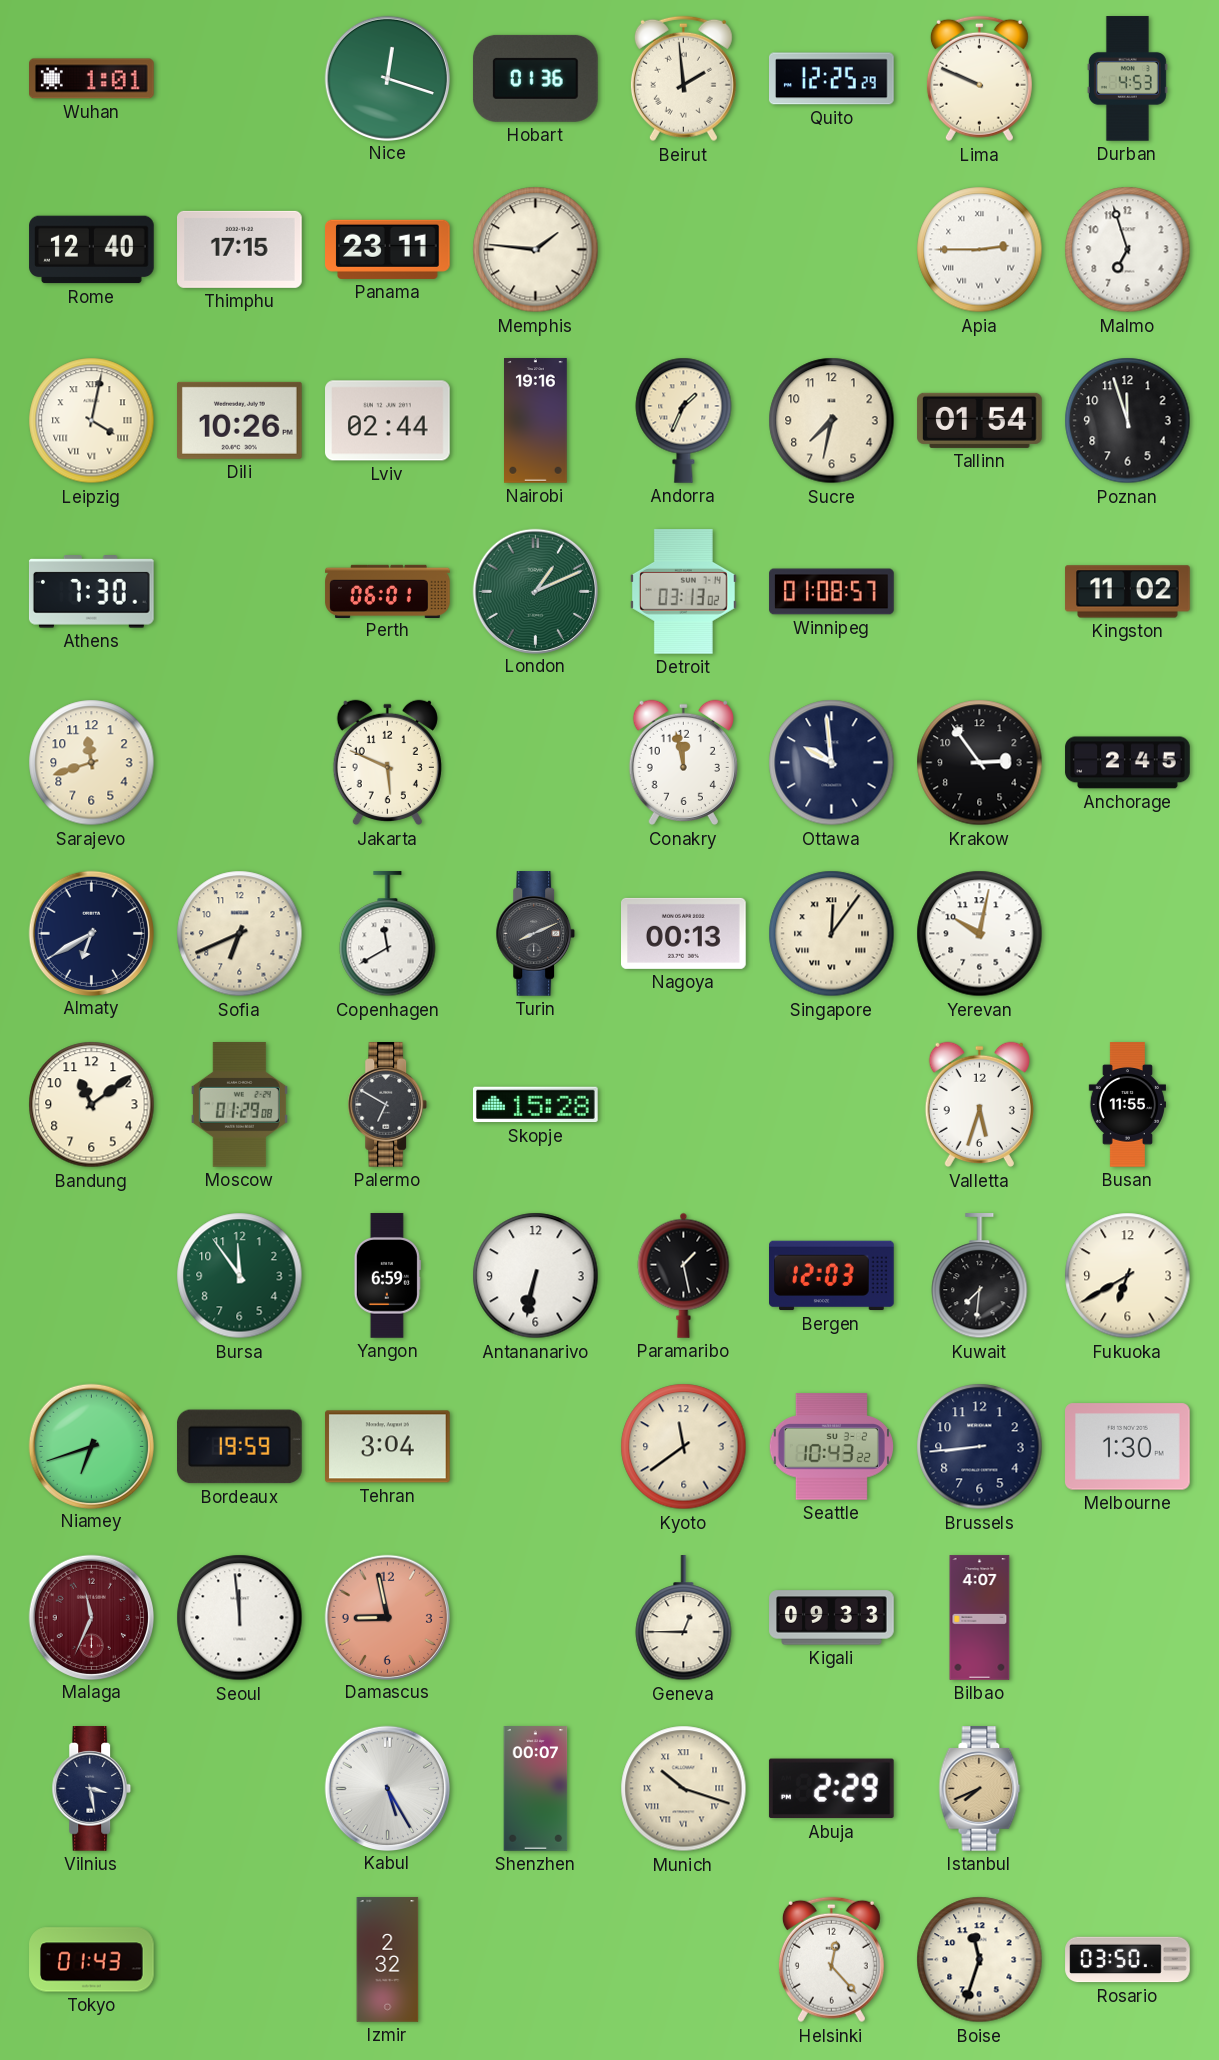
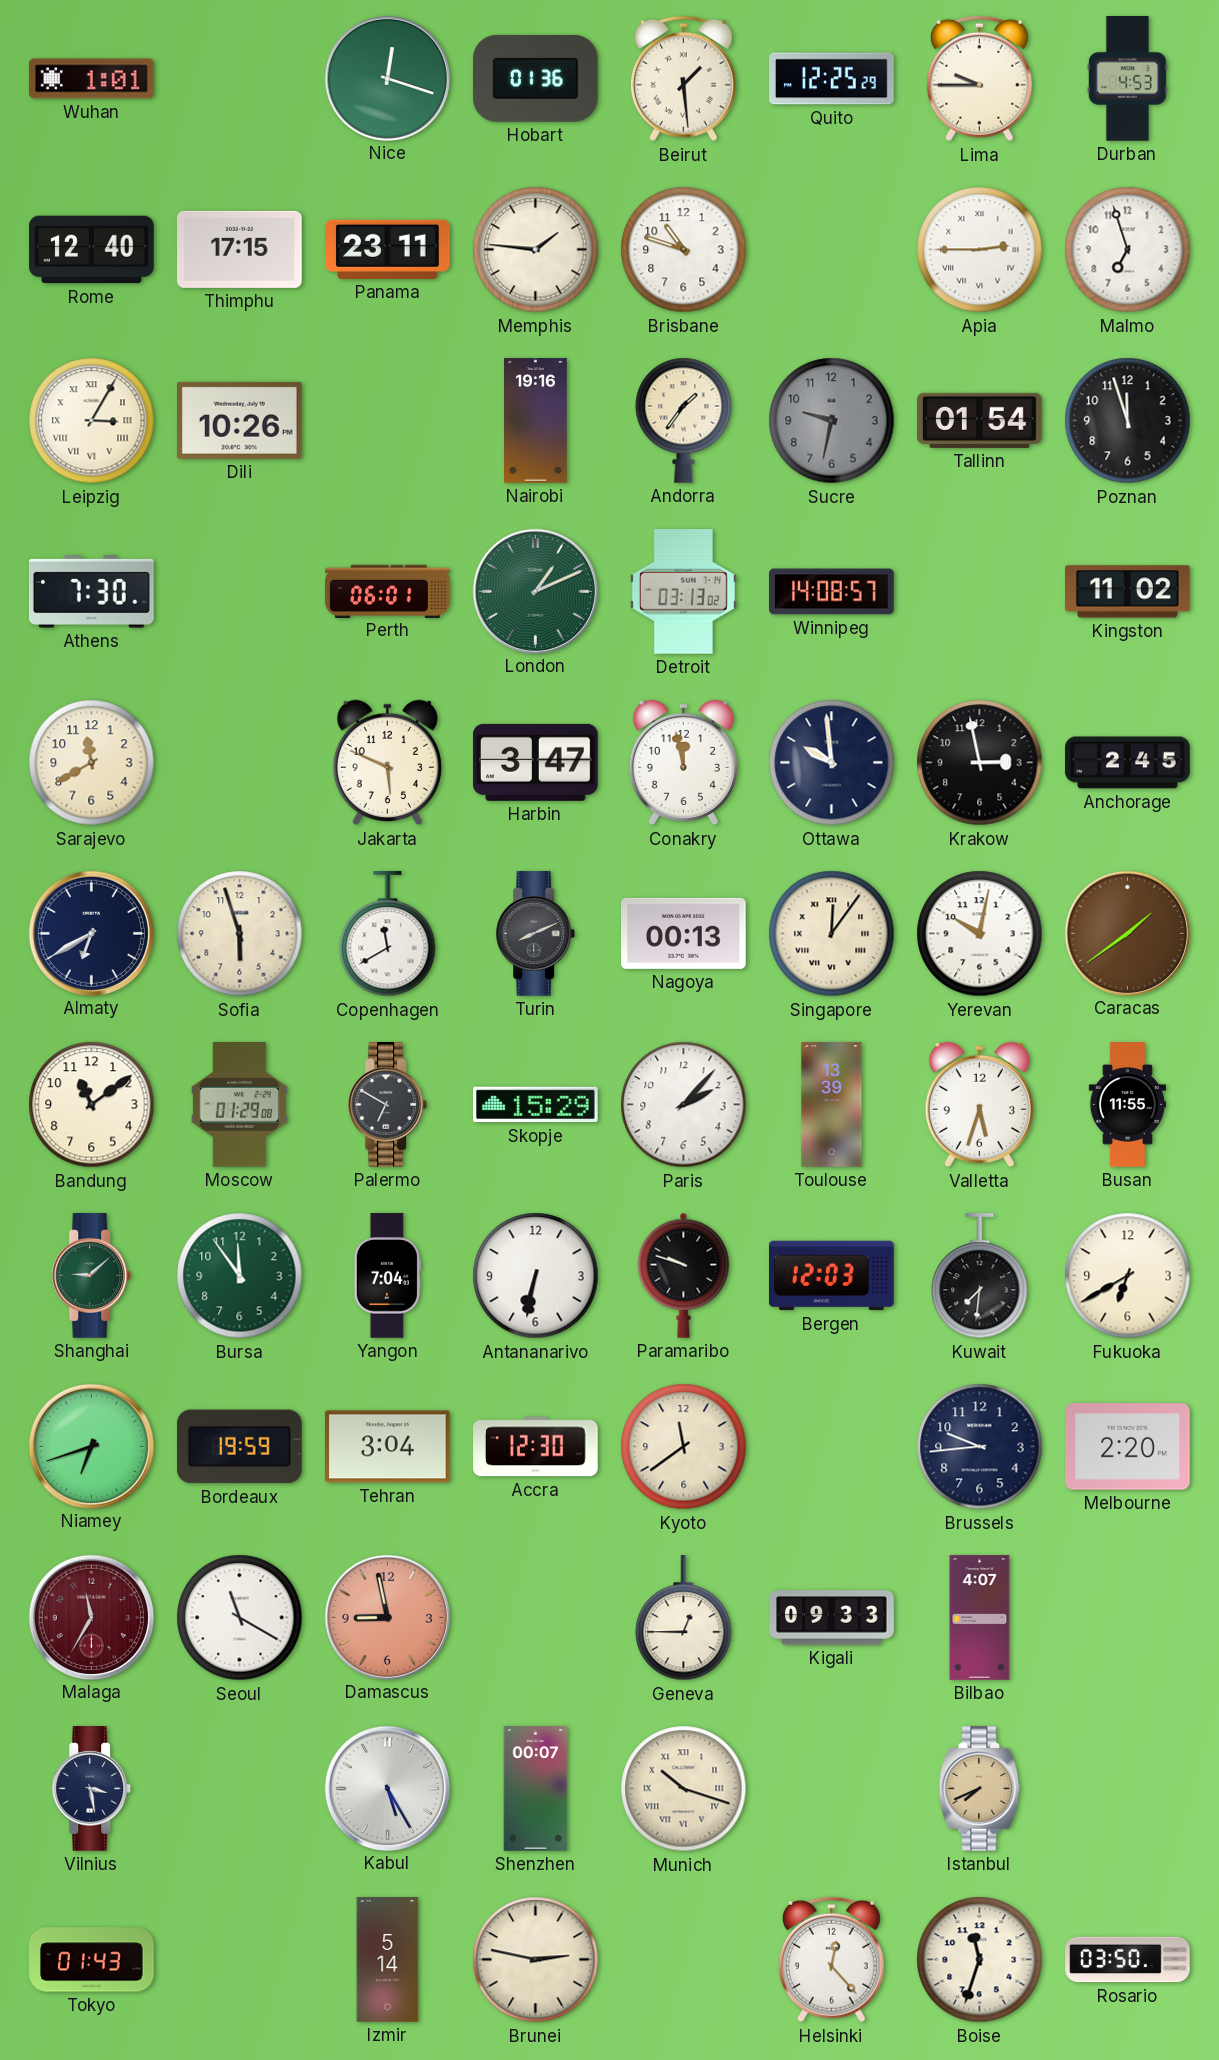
Beirut: 1:59 -> 1:29 (683, 79)
Lima: 9:49 -> 9:45 (979, 79)
Brisbane: none -> 10:48 (684, 250)
Leipzig: 4:02 -> 3:05 (92, 421)
Lviv: 02:44 -> none (388, 421)
Andorra: 1:34 -> 1:36 (684, 420)
Sucre: 7:32 -> 9:32 (832, 421)
Sucre dial: cream -> grey (832, 421)
Winnipeg: 01:08 -> 14:08 (832, 592)
Sarajevo: 11:42 -> 11:40 (92, 763)
Harbin: none -> 3:47 (536, 762)
Krakow: 2:54 -> 2:58 (980, 763)
Sofia: 6:41 -> 5:57 (240, 934)
Caracas: none -> 1:39 (1127, 933)
Skopje: 15:28 -> 15:29 (536, 1105)
Paris: none -> 2:07 (684, 1105)
Toulouse: none -> 13:39 (832, 1105)
Shanghai: none -> 9:08 (92, 1276)
Yangon: 6:59 -> 7:04 (387, 1276)
Paramaribo: 1:28 -> 9:48 (684, 1275)
Accra: none -> 12:30 (536, 1447)
Seattle: 10:43 -> none (831, 1447)
Brussels: 8:44 -> 9:44 (980, 1447)
Melbourne: 1:30 -> 2:20 (1128, 1447)
Malaga: 11:34 -> 11:35 (91, 1617)
Seoul: 11:59 -> 11:20 (240, 1618)
Abuja: 2:29 -> none (831, 1789)
Izmir: 2:32 -> 5:14 (388, 1960)
Brunei: none -> 2:47 (536, 1960)
